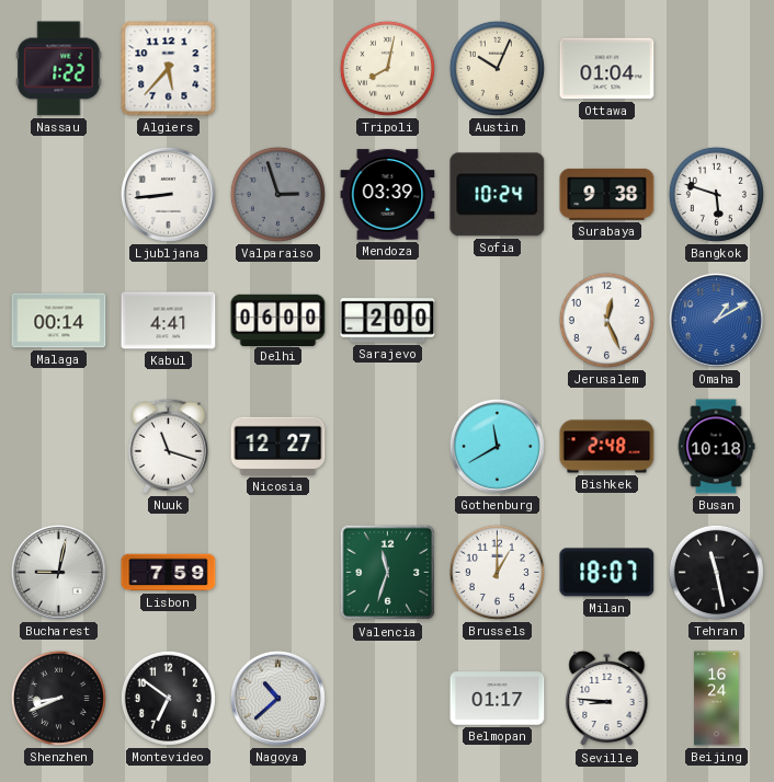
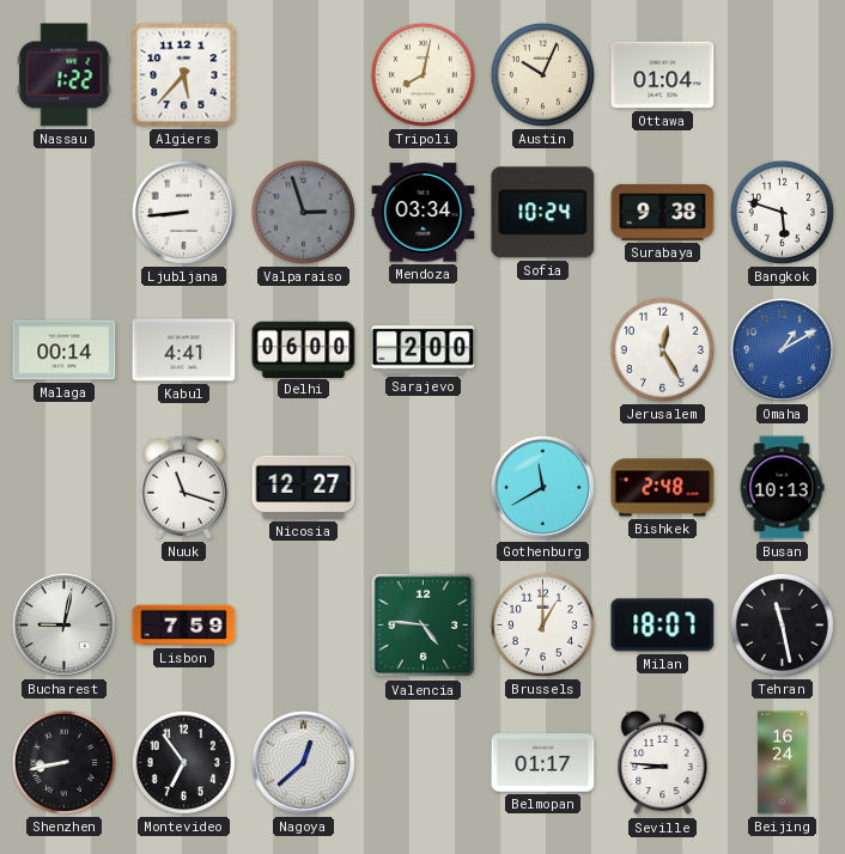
Mendoza: 03:39 -> 03:34 (424, 213)
Jerusalem: 12:26 -> 12:25 (662, 349)
Busan: 10:18 -> 10:13 (782, 488)
Valencia: 11:33 -> 4:46 (424, 626)
Shenzhen: 8:41 -> 8:43 (63, 762)
Montevideo: 6:51 -> 6:54 (183, 762)
Nagoya: 10:38 -> 12:38 (303, 762)
